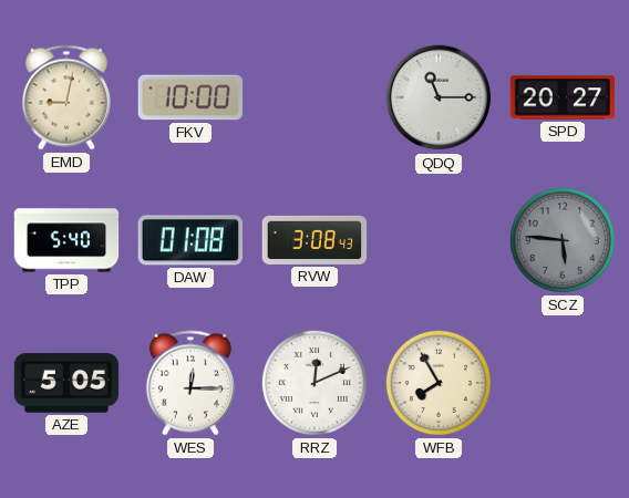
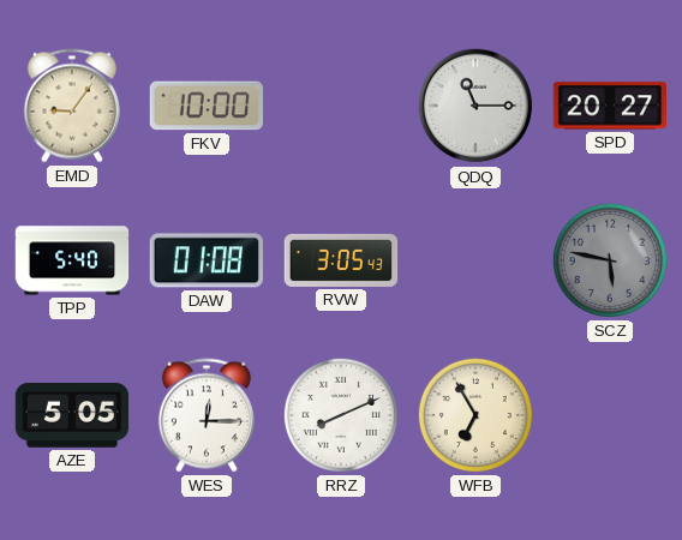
EMD: 9:02 -> 9:06 (72, 106)
RVW: 3:08 -> 3:05 (341, 260)
SCZ: 5:46 -> 5:47 (610, 260)
RRZ: 12:11 -> 8:11 (341, 415)
WFB: 7:55 -> 6:55 (475, 415)
